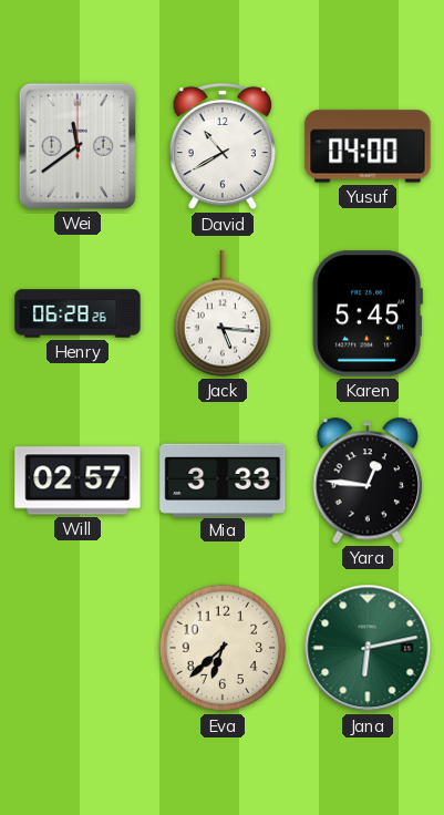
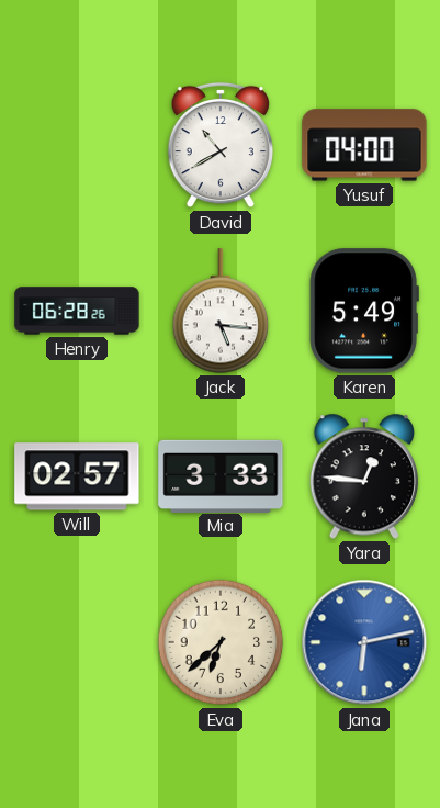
Wei: 11:39 -> none (78, 146)
Karen: 5:45 -> 5:49 (364, 311)
Jana dial: green -> blue (364, 642)
